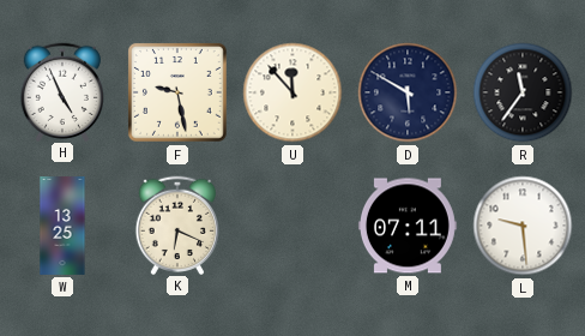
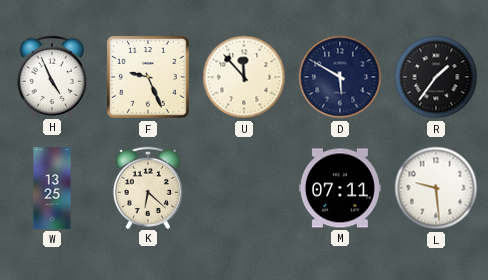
F: 9:28 -> 9:26 (148, 77)
R: 11:36 -> 1:36 (436, 77)
K: 6:19 -> 6:22 (147, 187)
